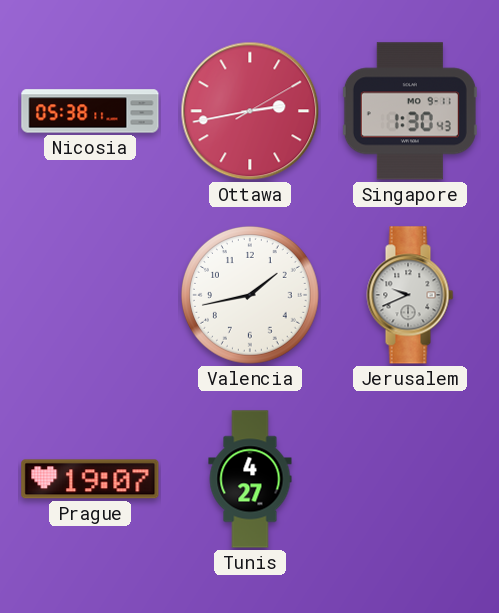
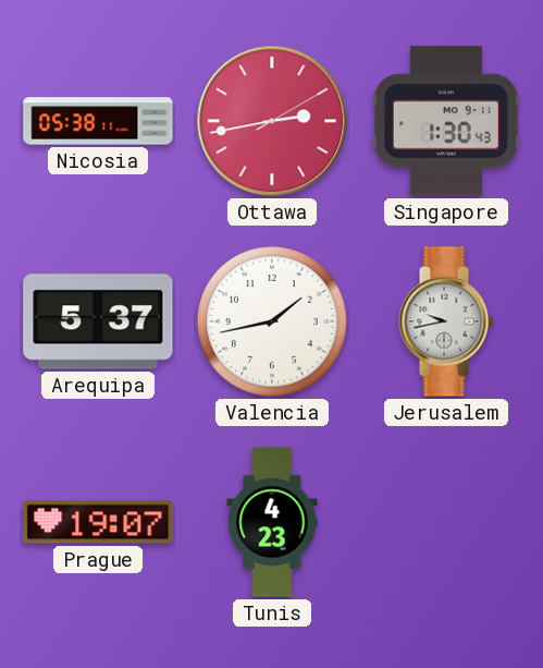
Arequipa: none -> 5:37 (98, 321)
Jerusalem: 9:41 -> 9:43 (446, 321)
Tunis: 4:27 -> 4:23 (272, 522)
